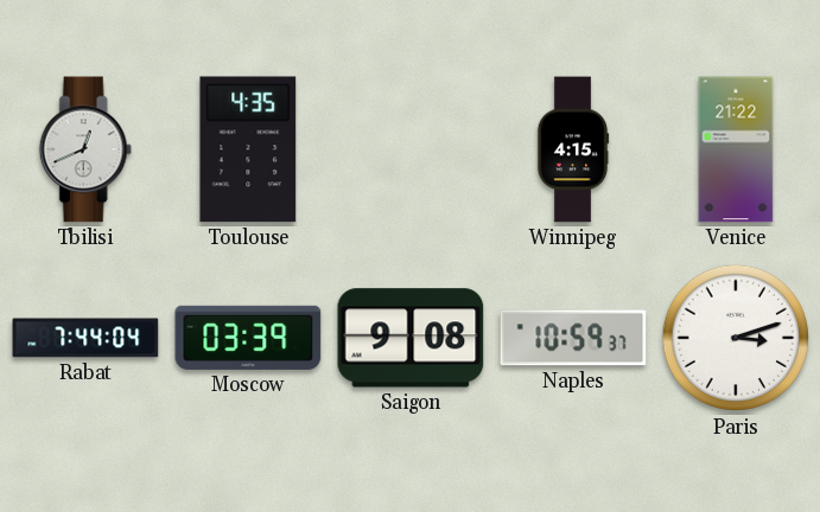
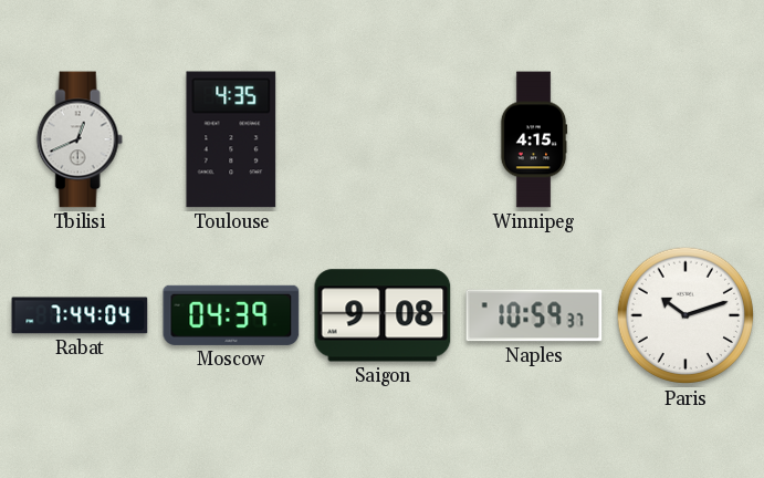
Venice: 21:22 -> none (736, 149)
Moscow: 03:39 -> 04:39 (231, 315)
Paris: 3:12 -> 10:12 (685, 315)
